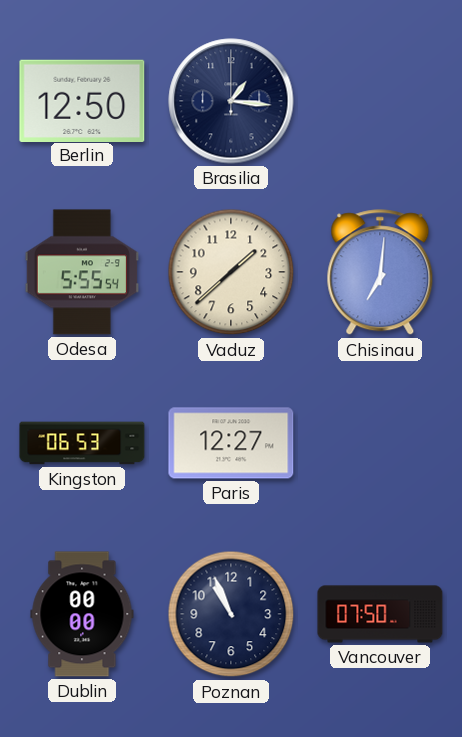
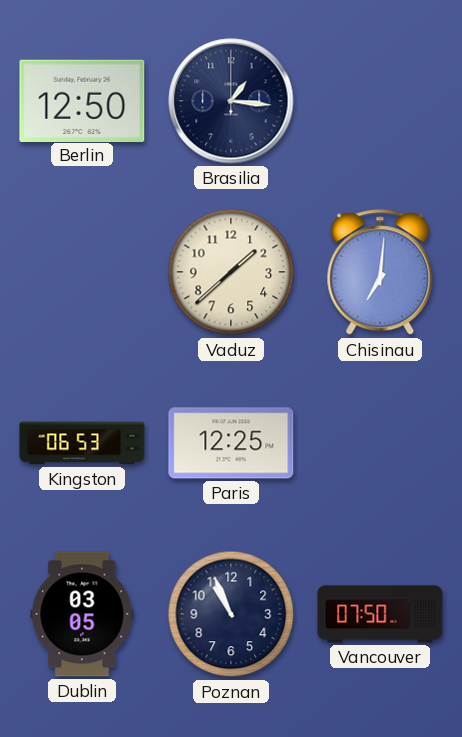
Odesa: 5:55 -> none (82, 272)
Paris: 12:27 -> 12:25 (231, 443)
Dublin: 00:00 -> 03:05 (82, 614)
